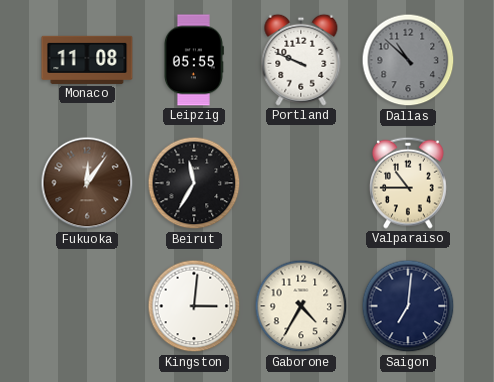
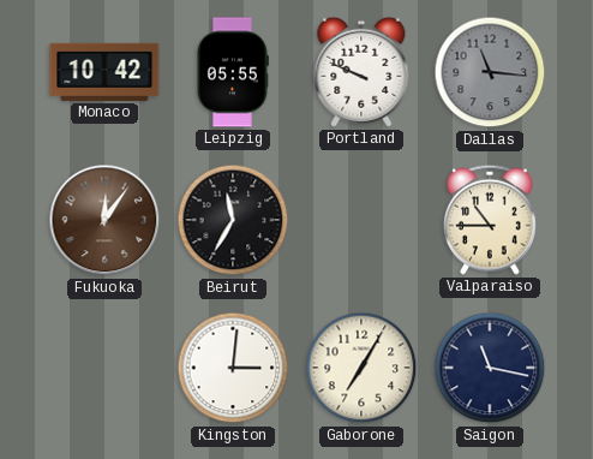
Monaco: 11:08 -> 10:42 (104, 72)
Dallas: 10:52 -> 11:16 (490, 72)
Gaborone: 4:35 -> 7:05 (361, 368)
Saigon: 7:01 -> 11:17 (490, 368)
